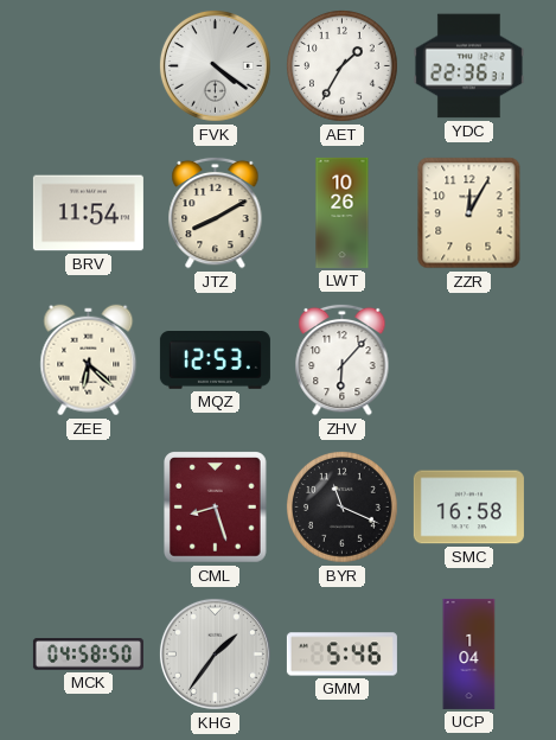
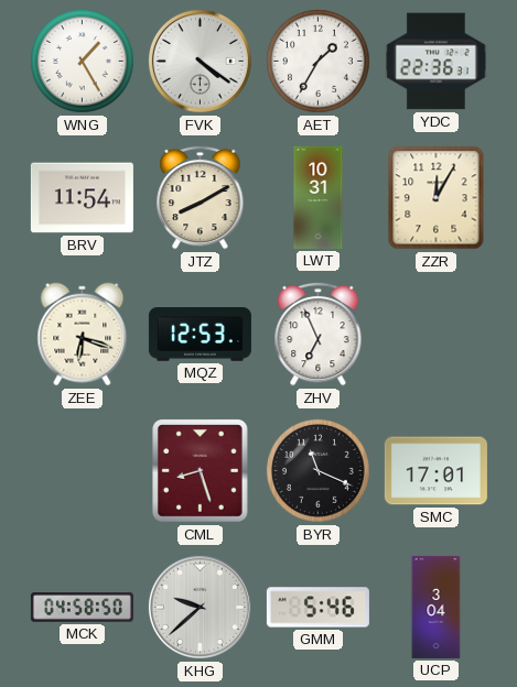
WNG: none -> 1:25 (83, 62)
LWT: 10:26 -> 10:31 (319, 197)
ZEE: 6:22 -> 6:18 (83, 335)
ZHV: 6:07 -> 6:56 (319, 334)
SMC: 16:58 -> 17:01 (435, 471)
KHG: 1:36 -> 9:38 (200, 607)
UCP: 1:04 -> 3:04 (437, 607)
